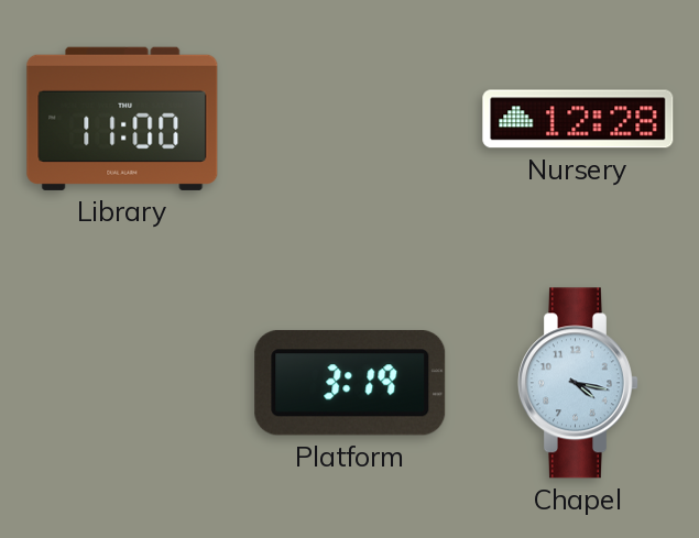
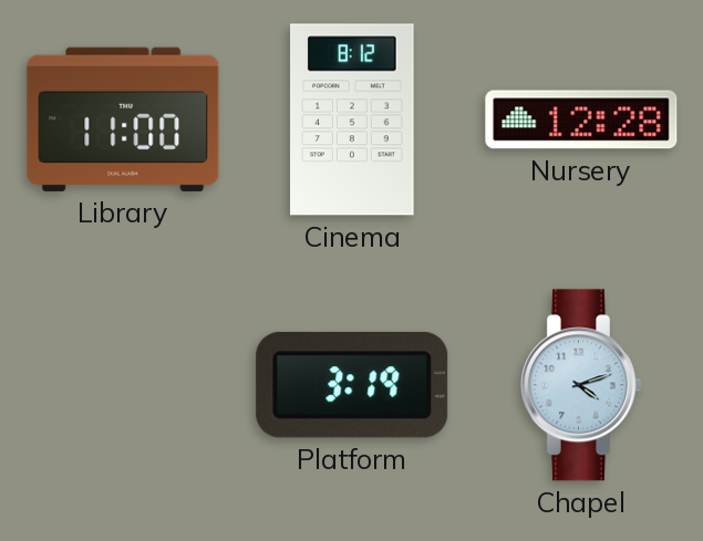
Cinema: none -> 8:12 (352, 119)
Chapel: 4:17 -> 4:12 (581, 385)
